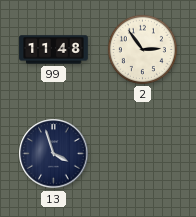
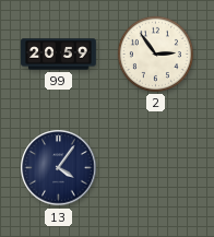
99: 11:48 -> 20:59 (59, 55)
13: 3:57 -> 4:06 (59, 168)
